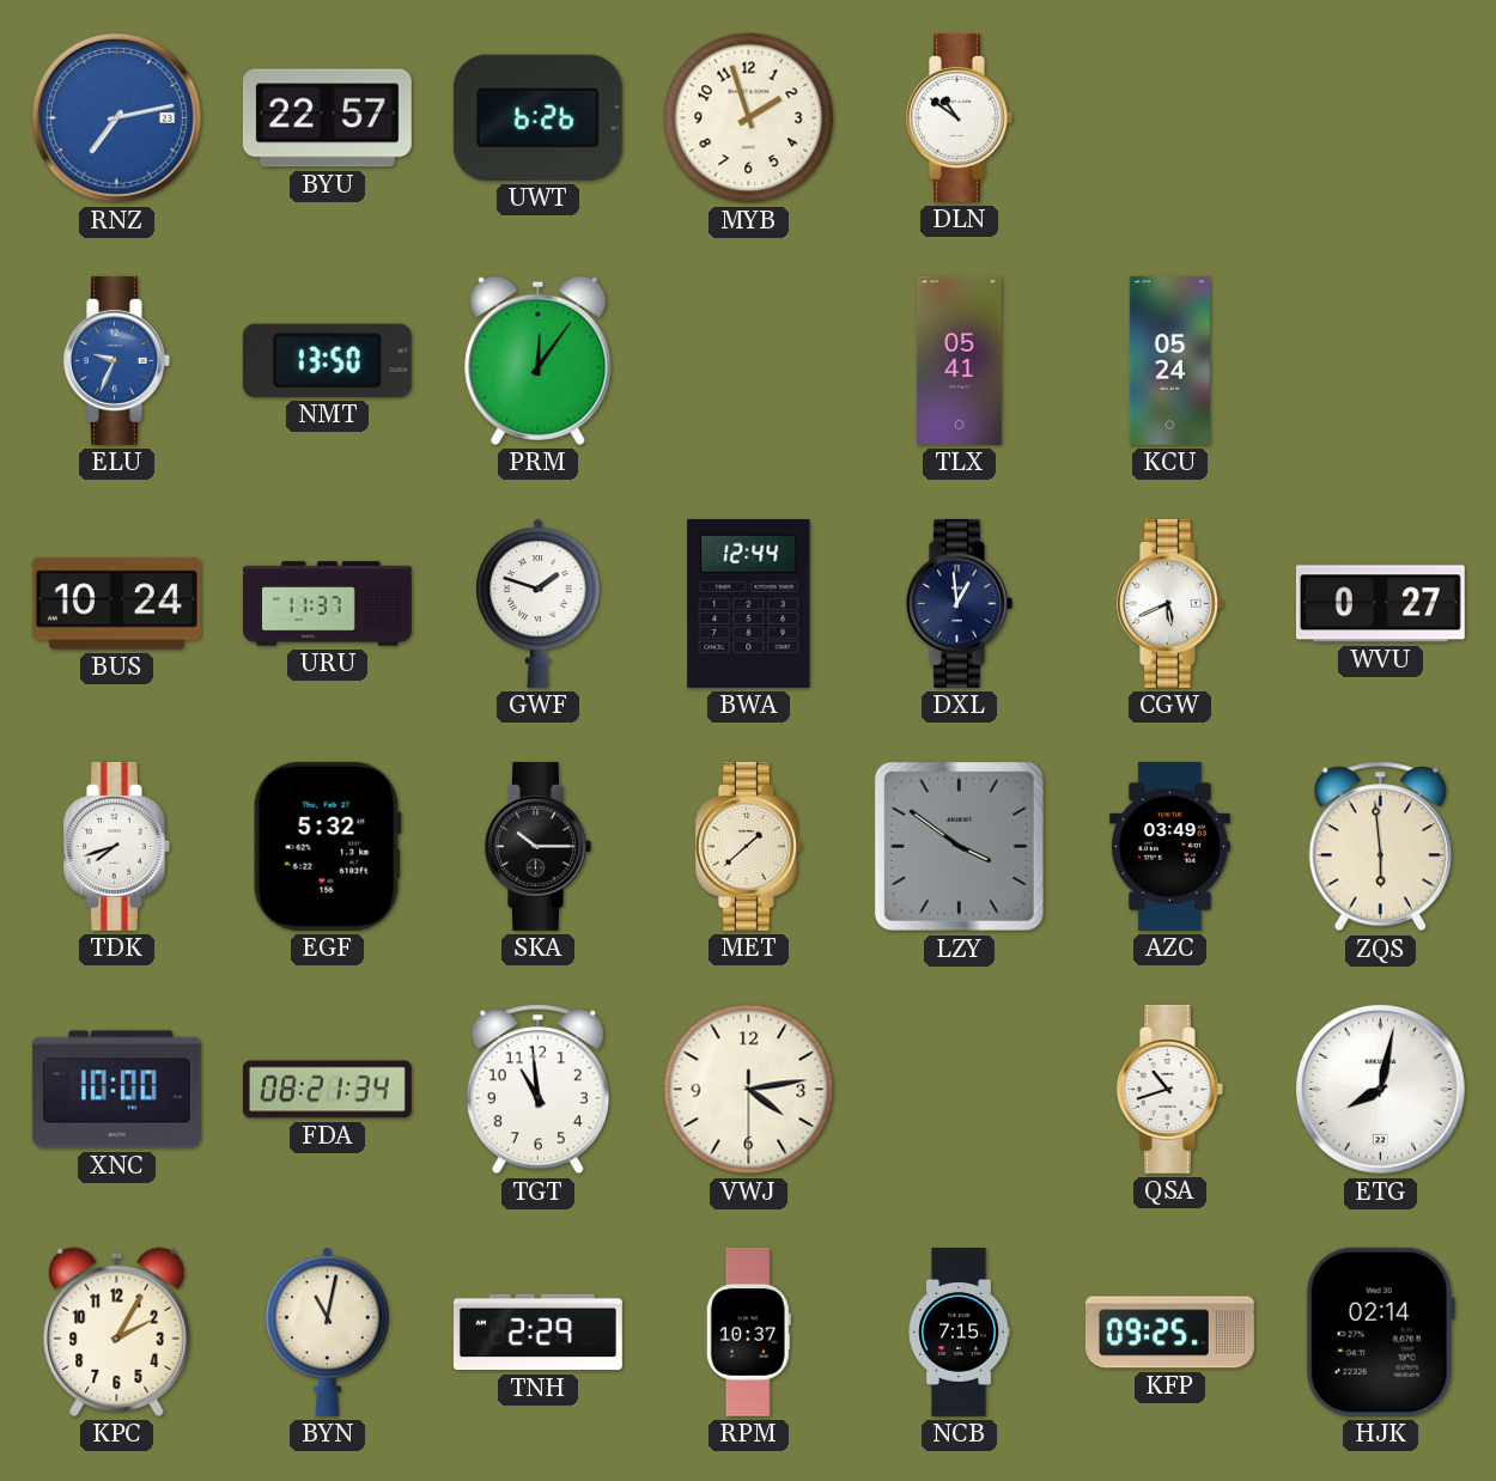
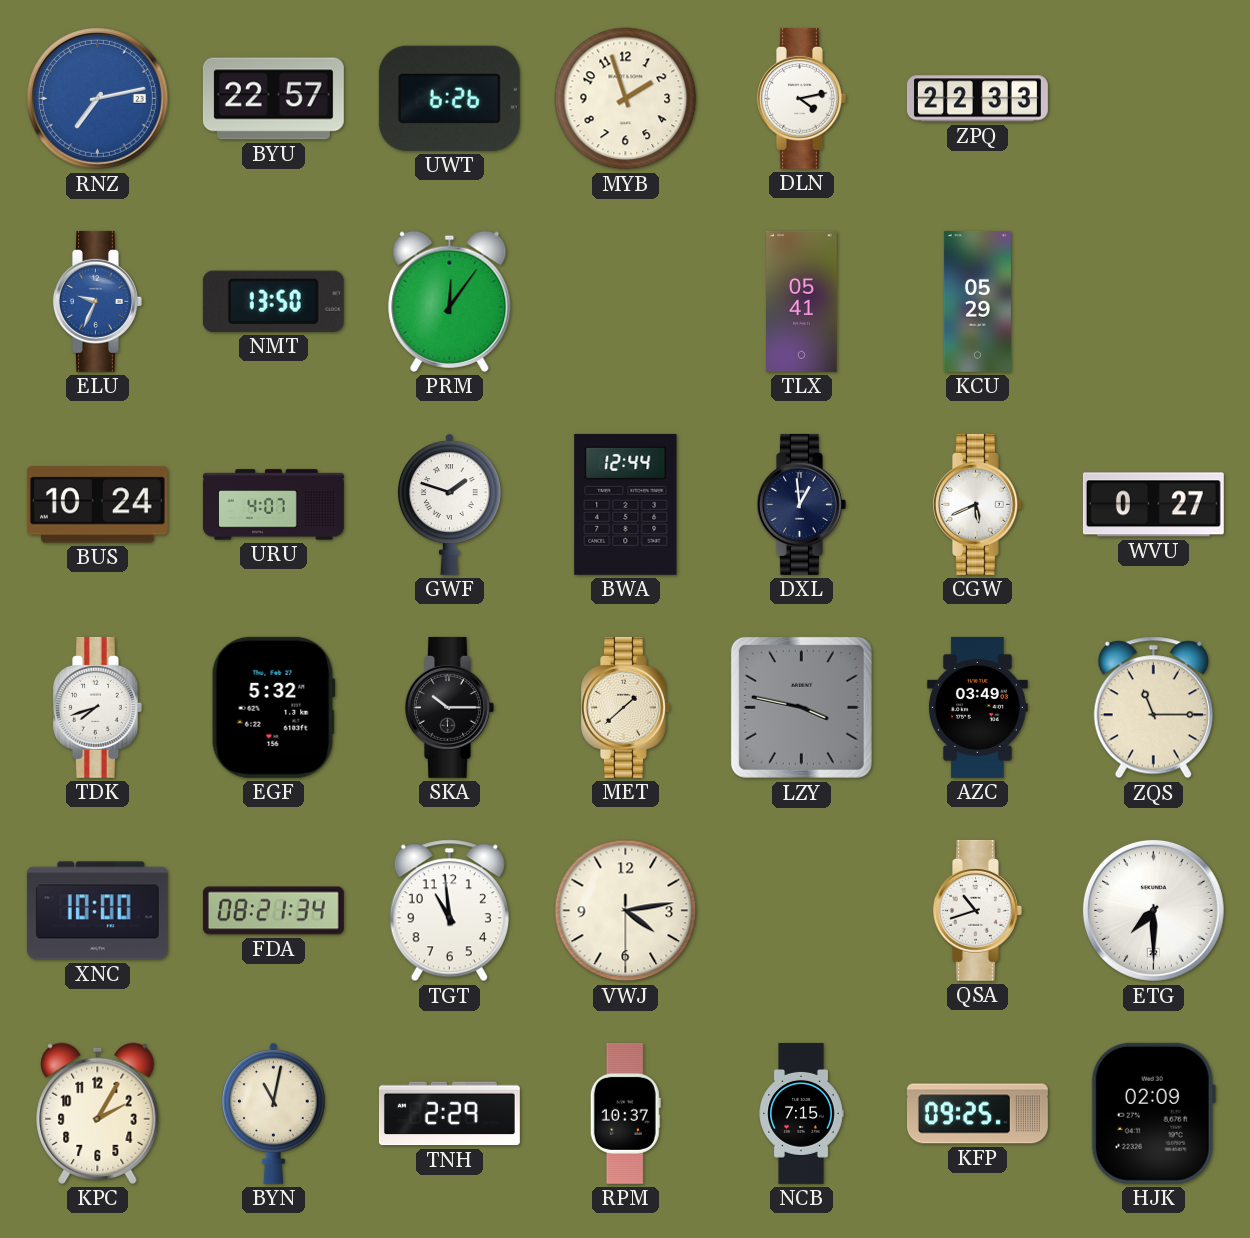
DLN: 10:51 -> 4:13 (801, 98)
ZPQ: none -> 22:33 (977, 99)
KCU: 05:24 -> 05:29 (977, 301)
URU: 11:37 -> 4:07 (273, 505)
LZY: 3:51 -> 3:47 (801, 707)
ZQS: 5:59 -> 11:15 (1153, 708)
ETG: 8:02 -> 7:30 (1153, 910)
HJK: 02:14 -> 02:09 (1153, 1113)
